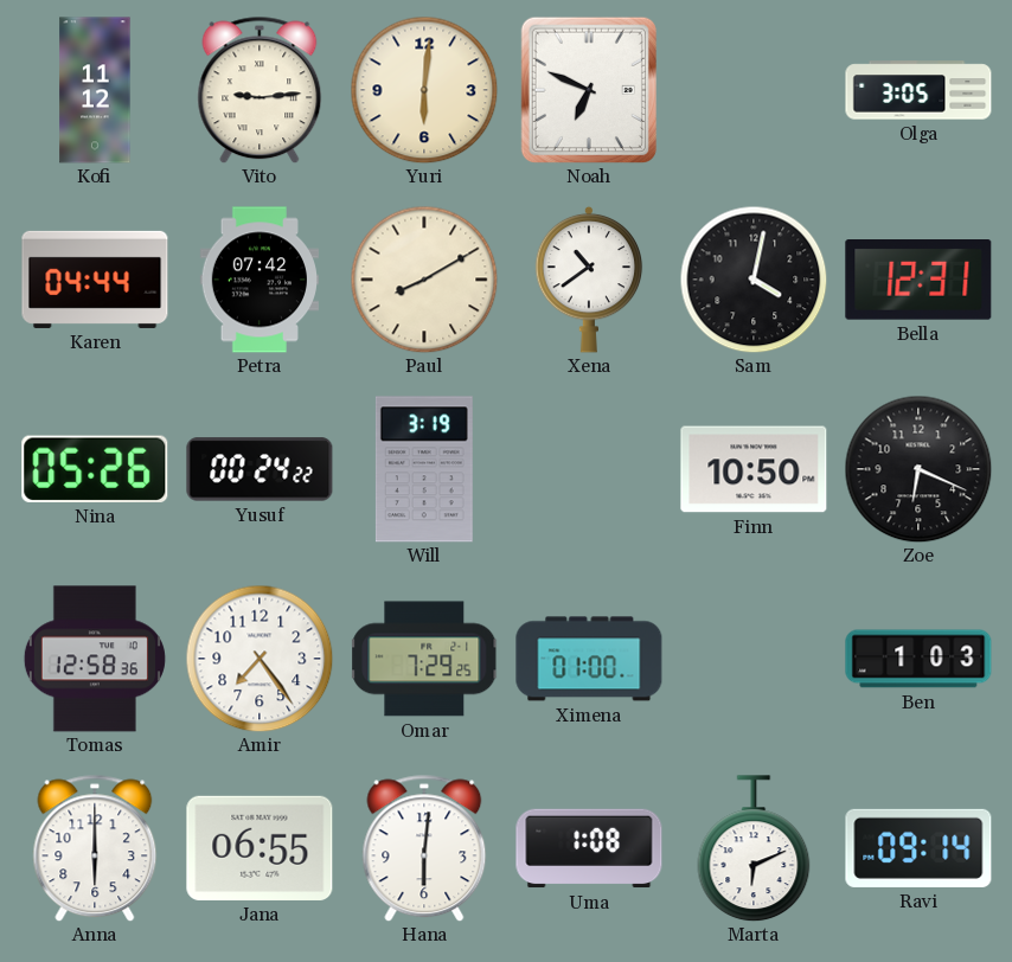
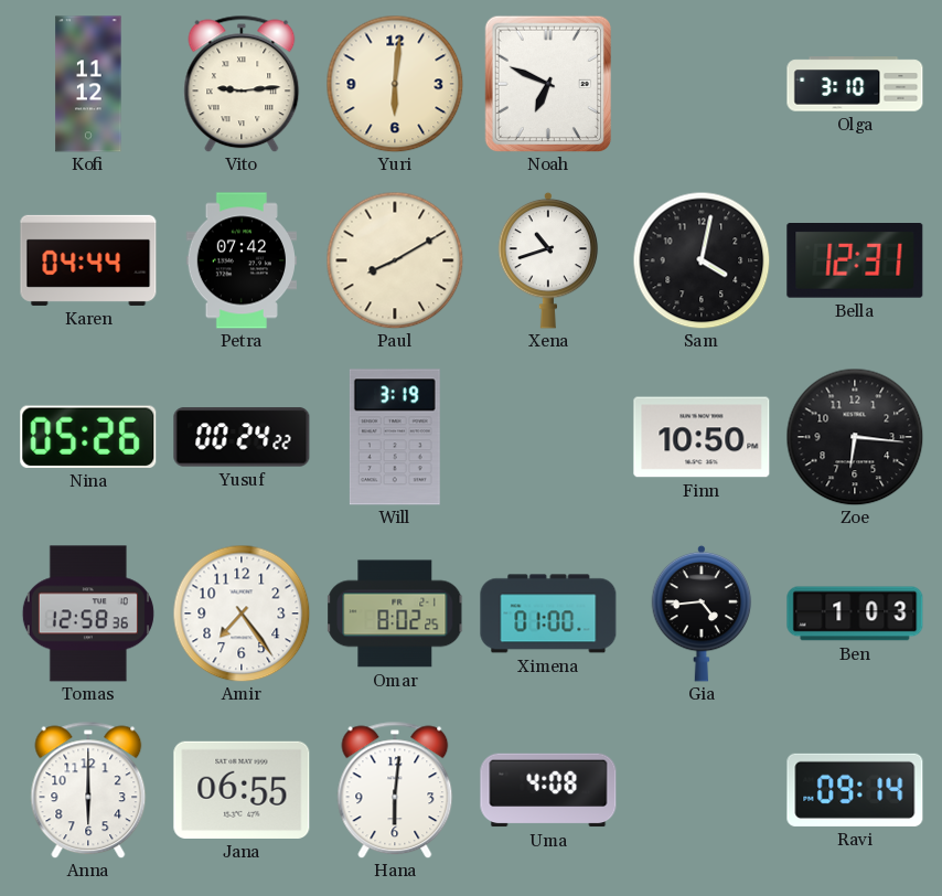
Olga: 3:05 -> 3:10 (855, 84)
Xena: 10:39 -> 10:42 (548, 260)
Zoe: 6:19 -> 6:16 (855, 437)
Omar: 7:29 -> 8:02 (395, 614)
Gia: none -> 4:44 (702, 614)
Uma: 1:08 -> 4:08 (548, 790)
Marta: 6:11 -> none (754, 848)
